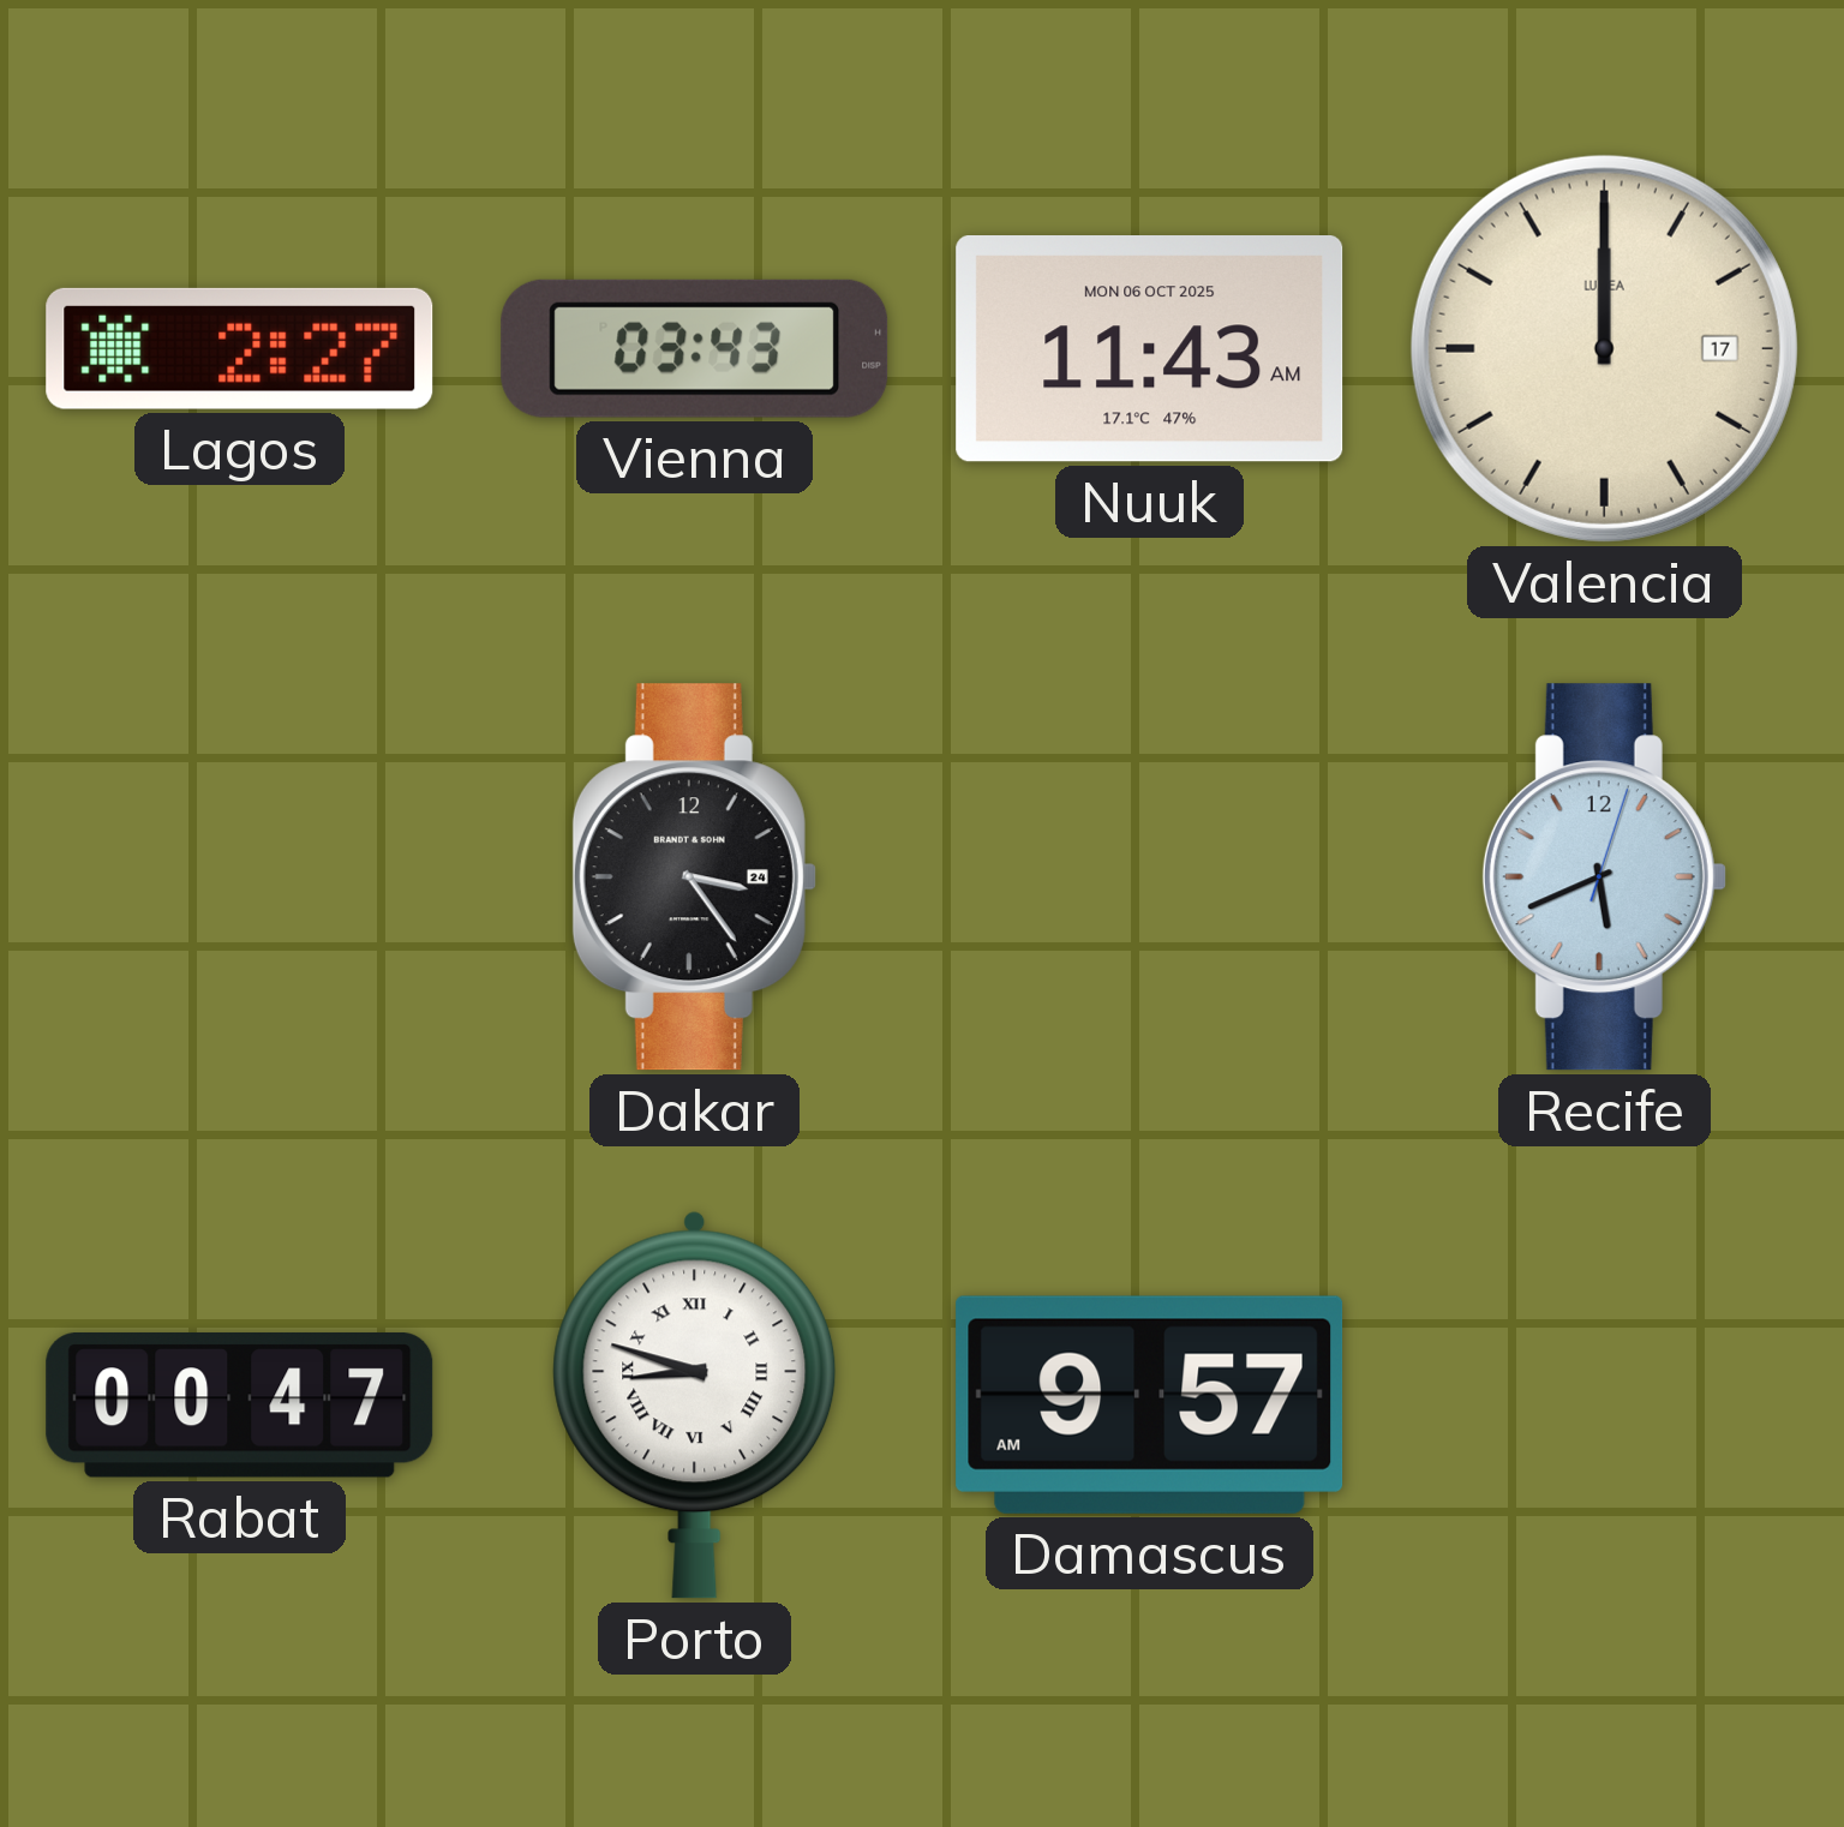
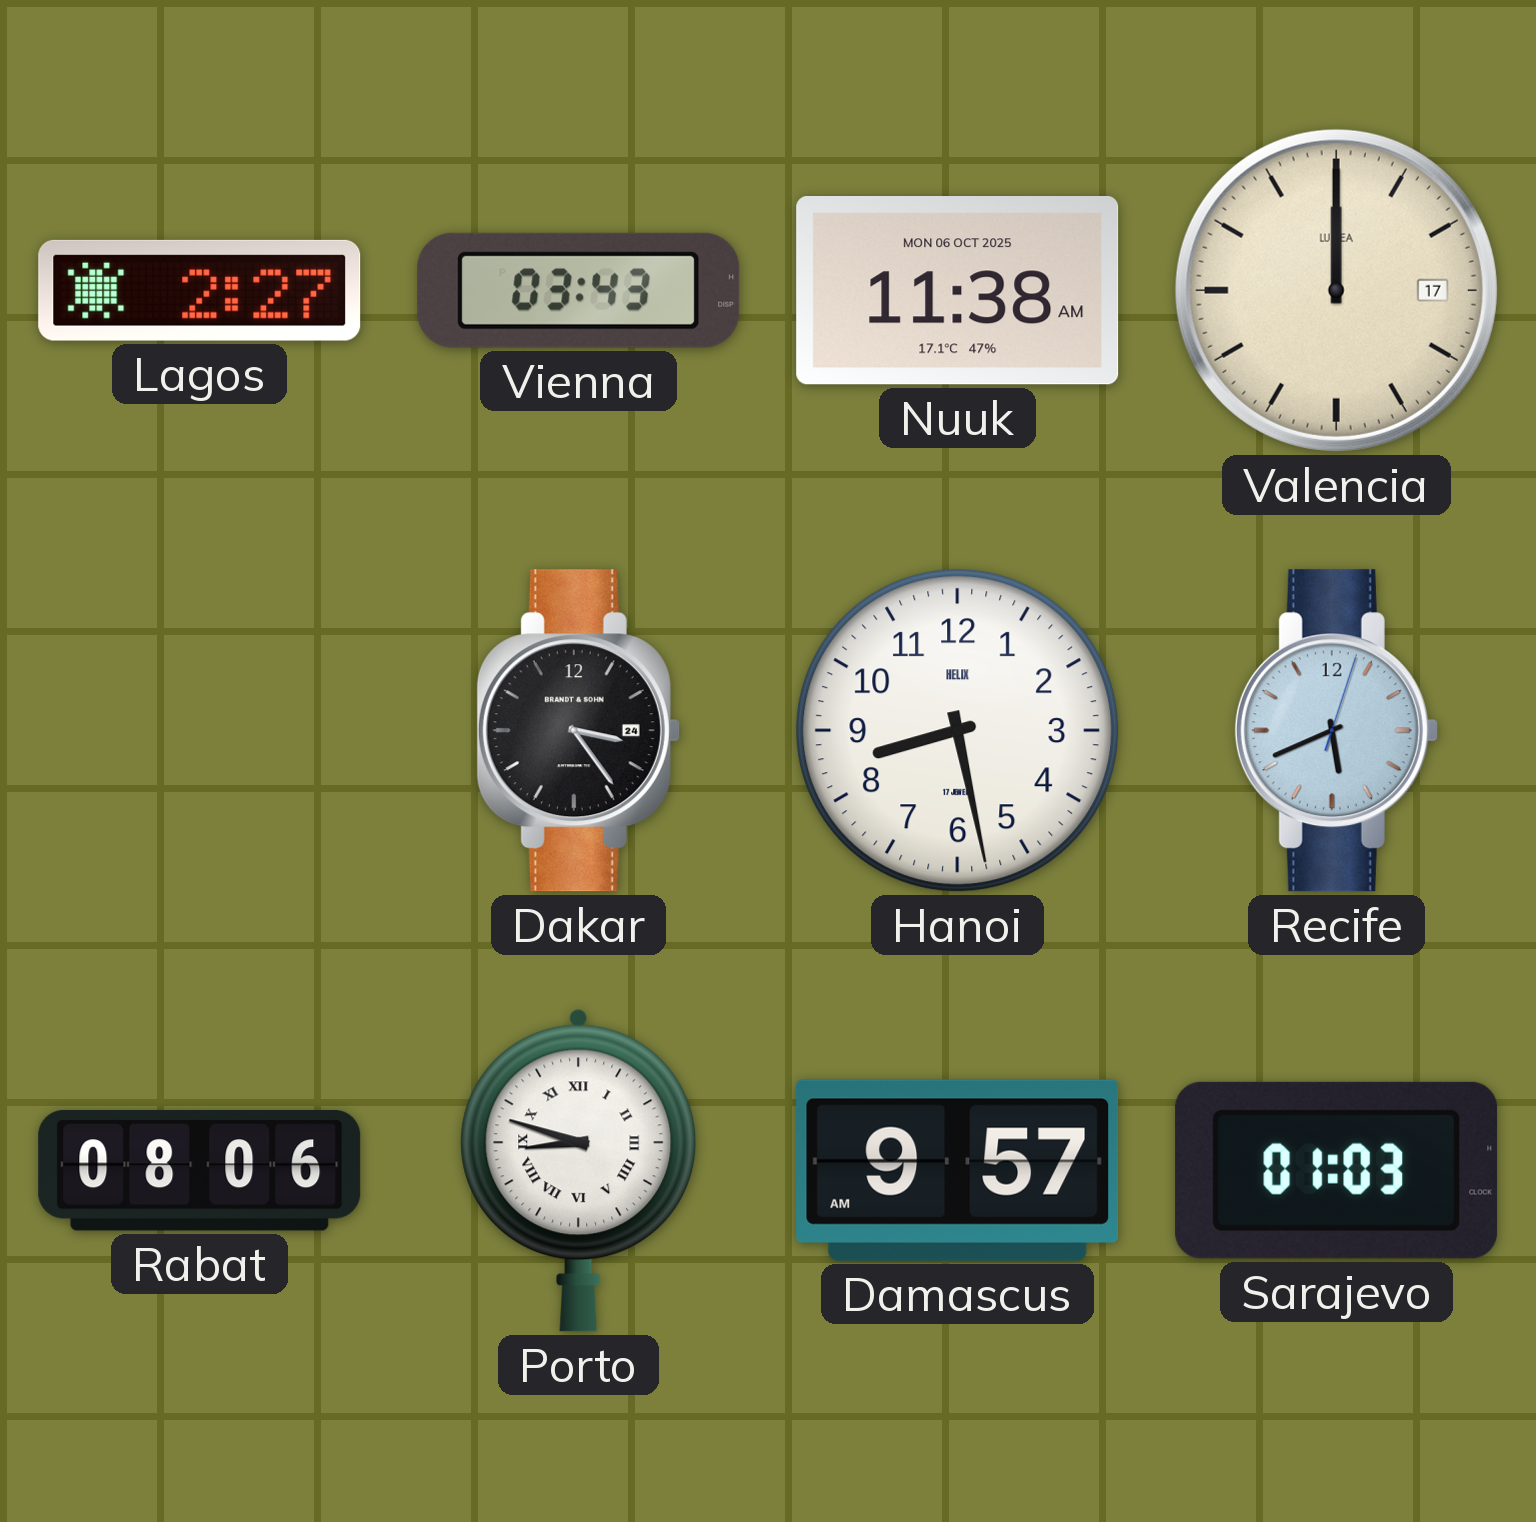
Nuuk: 11:43 -> 11:38 (958, 291)
Hanoi: none -> 8:28 (958, 731)
Rabat: 00:47 -> 08:06 (200, 1170)
Sarajevo: none -> 01:03 (1337, 1170)
